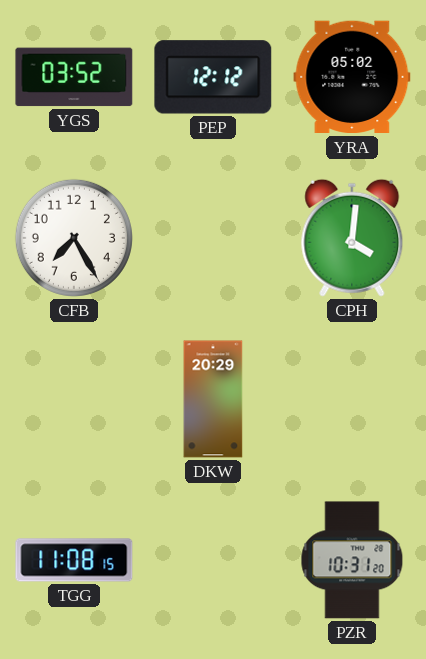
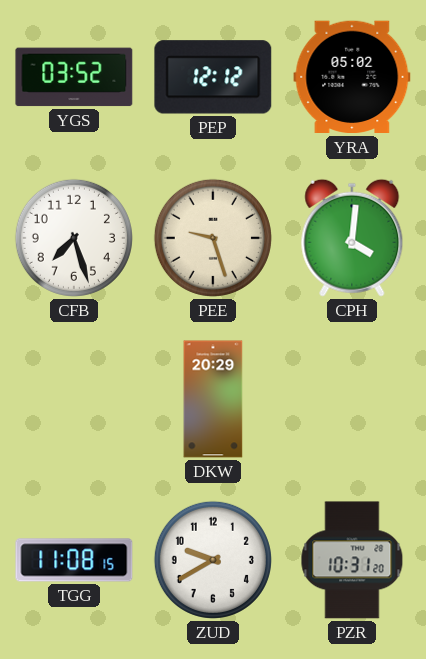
CFB: 7:25 -> 7:27 (74, 238)
PEE: none -> 9:27 (213, 238)
ZUD: none -> 9:40 (213, 560)
